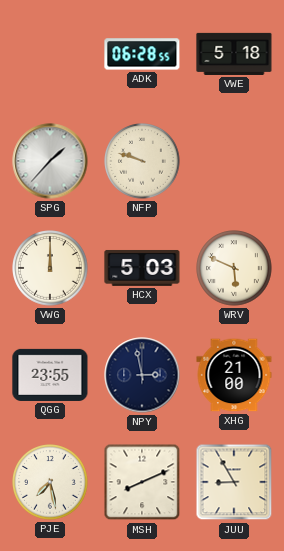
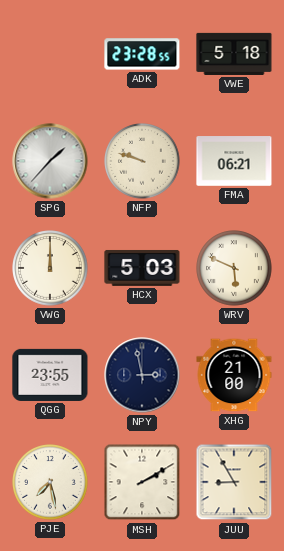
ADK: 06:28 -> 23:28 (142, 54)
FMA: none -> 06:21 (234, 161)
MSH: 8:11 -> 2:10 (142, 482)
